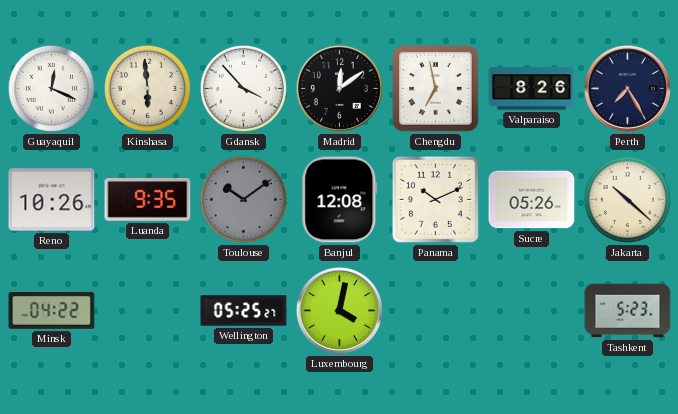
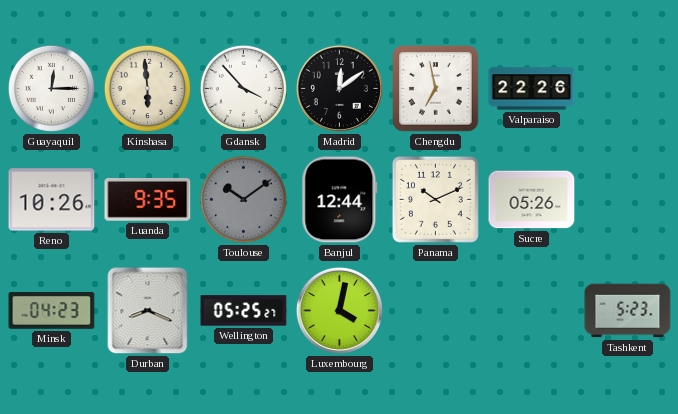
Guayaquil: 12:19 -> 12:15 (51, 88)
Valparaiso: 8:26 -> 22:26 (532, 89)
Perth: 7:25 -> none (627, 88)
Banjul: 12:08 -> 12:44 (340, 200)
Jakarta: 10:22 -> none (627, 199)
Minsk: 04:22 -> 04:23 (52, 311)
Durban: none -> 8:19 (148, 311)
